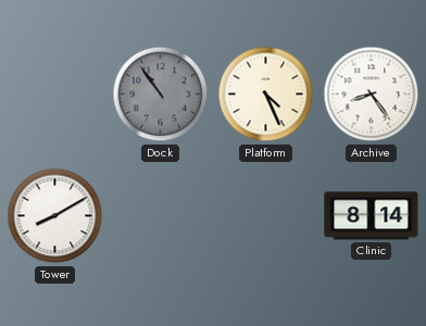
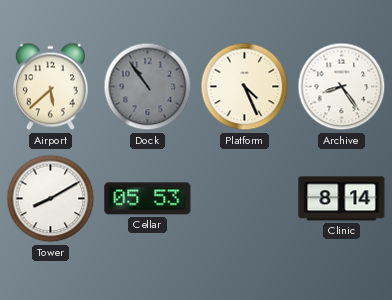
Airport: none -> 5:38 (50, 87)
Cellar: none -> 05:53 (148, 199)
